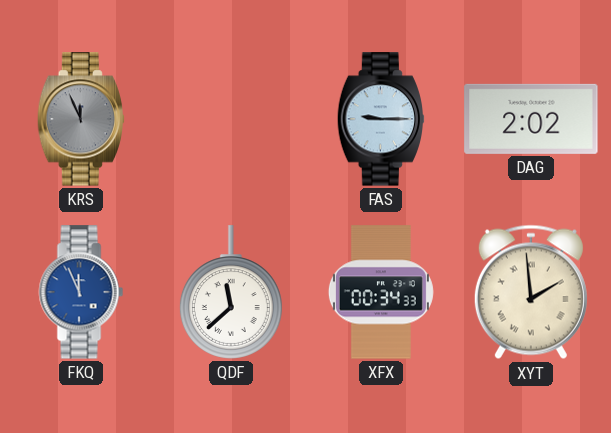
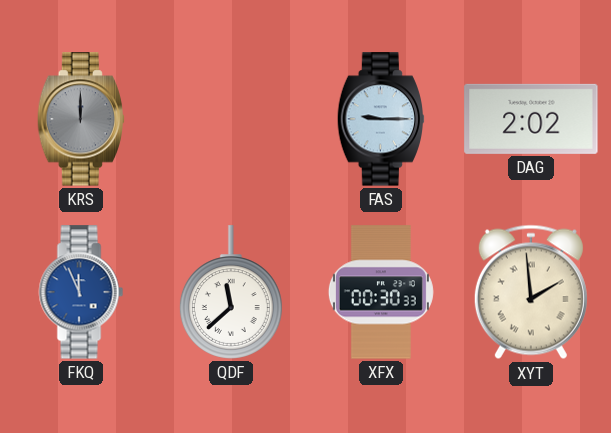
KRS: 11:56 -> 12:00 (80, 119)
XFX: 00:34 -> 00:30 (381, 292)
